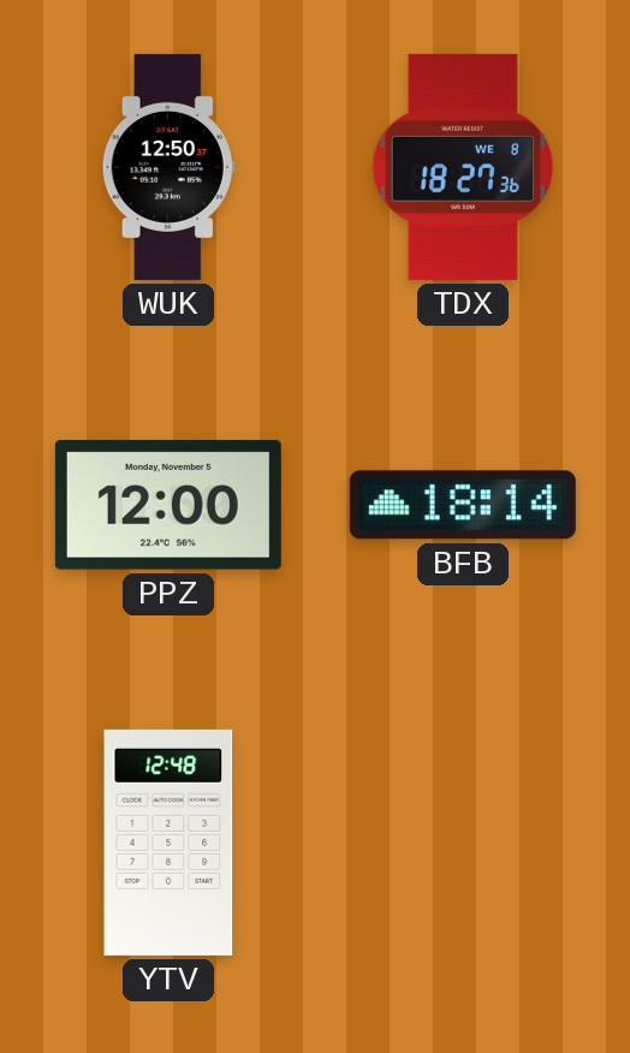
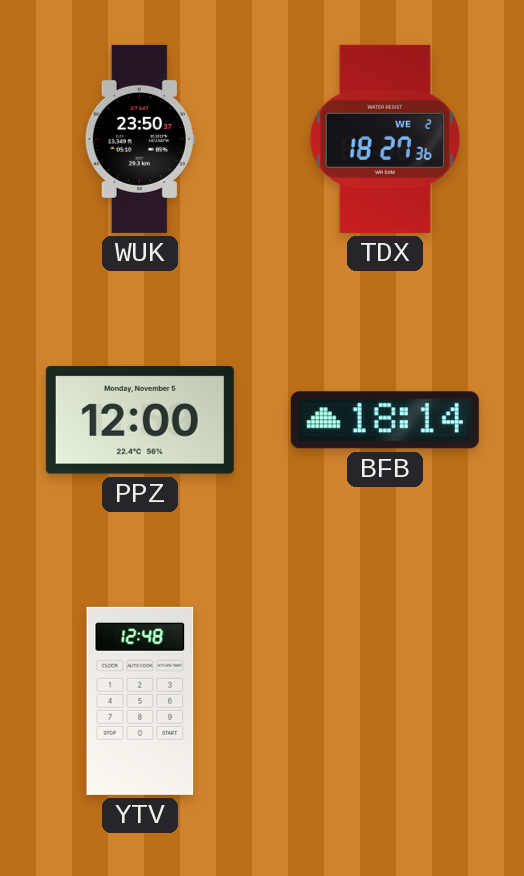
WUK: 12:50 -> 23:50 (140, 139)
TDX date: WE 8 -> WE 2 (385, 139)
